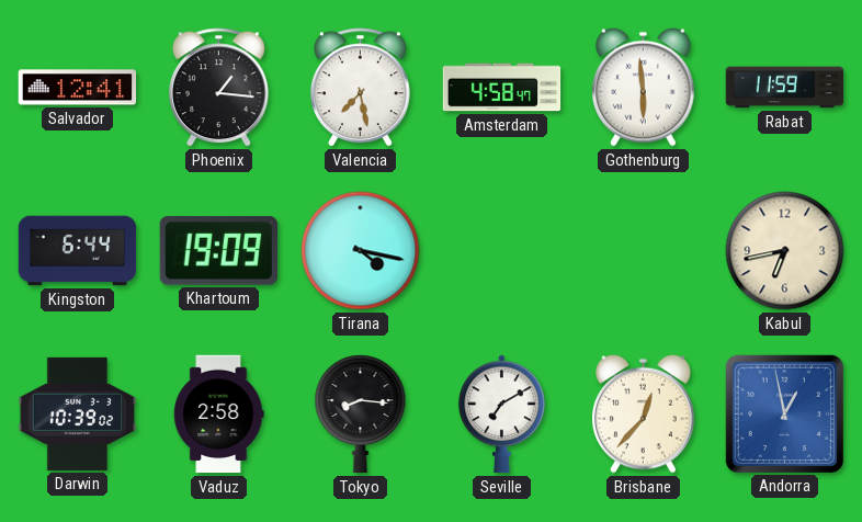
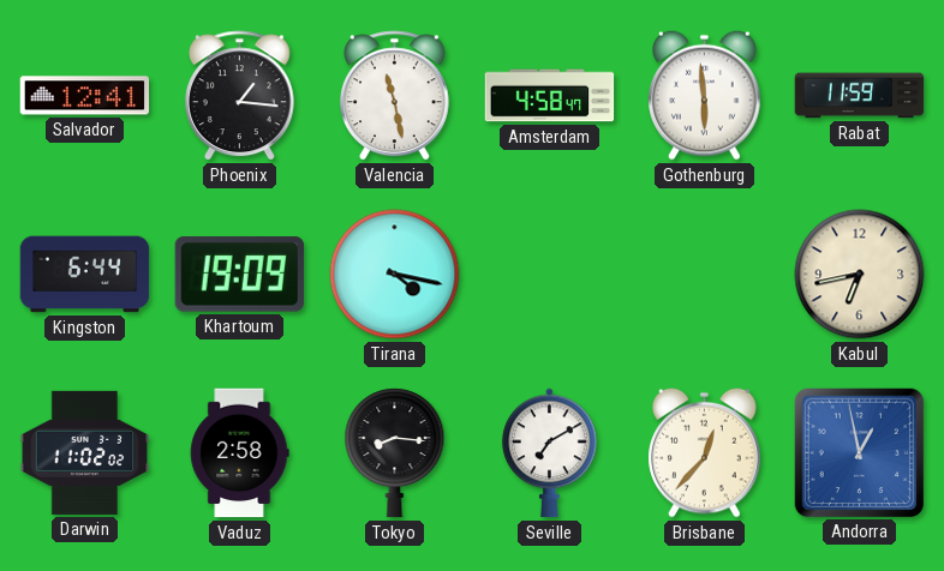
Valencia: 7:28 -> 11:28 (394, 96)
Darwin: 10:39 -> 11:02 (85, 452)
